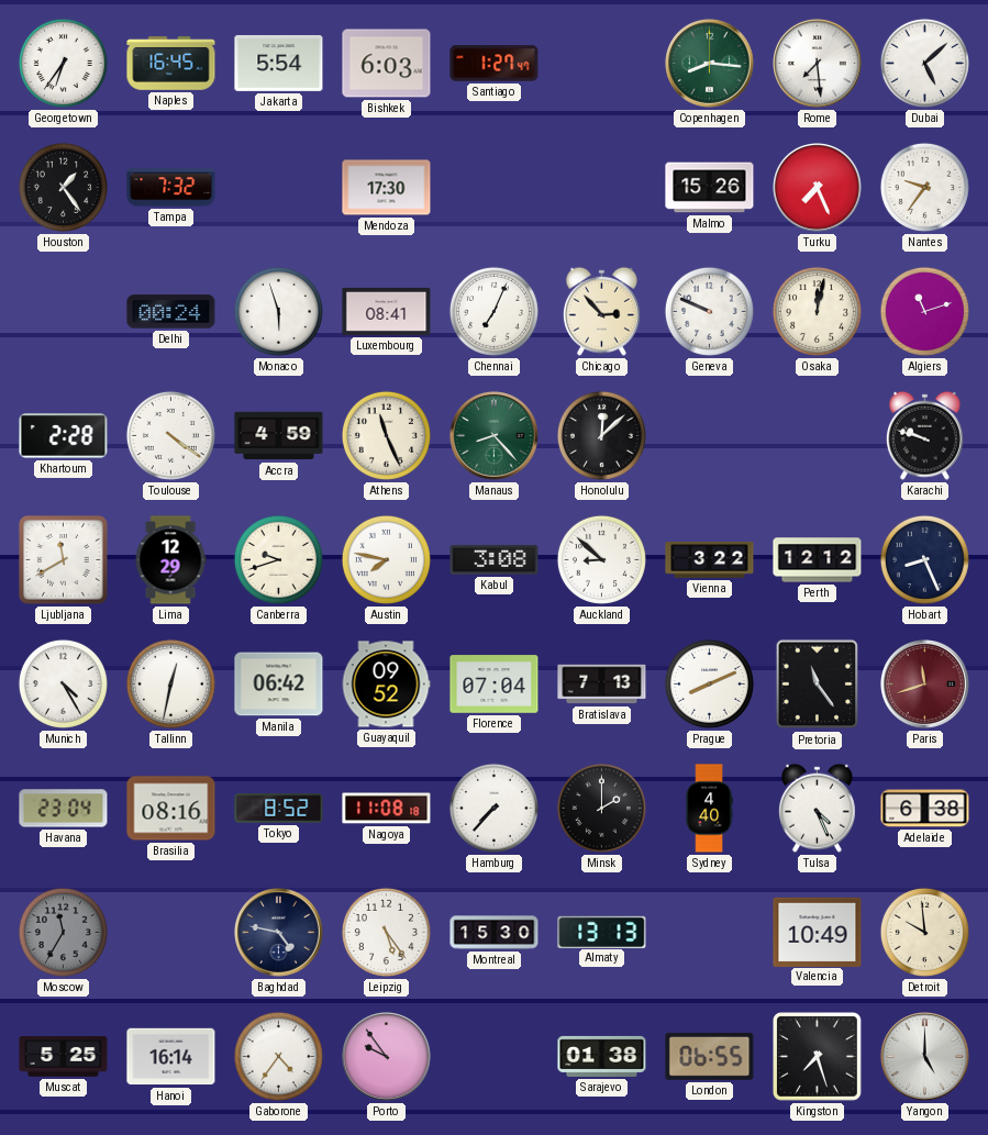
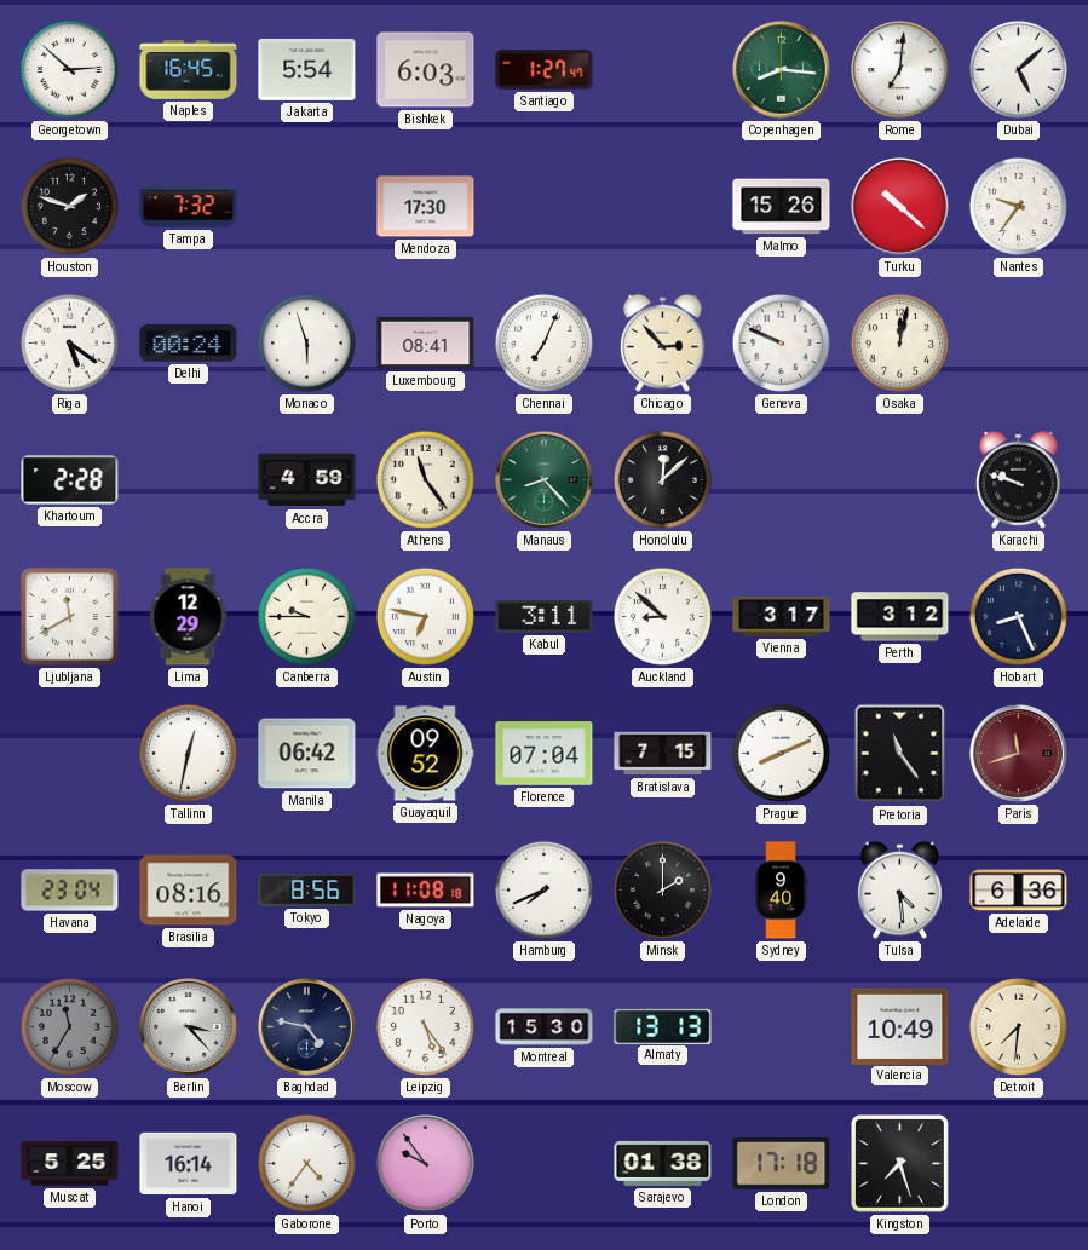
Georgetown: 6:36 -> 2:52 (69, 69)
Rome: 7:29 -> 7:01 (900, 70)
Houston: 1:24 -> 1:48 (69, 206)
Turku: 7:26 -> 10:22 (900, 207)
Riga: none -> 5:21 (69, 342)
Algiers: 11:12 -> none (924, 311)
Toulouse: 4:21 -> none (170, 435)
Athens: 11:26 -> 11:24 (425, 479)
Canberra: 9:42 -> 9:45 (306, 616)
Austin: 7:47 -> 6:47 (425, 616)
Kabul: 3:08 -> 3:11 (545, 616)
Vienna: 3:22 -> 3:17 (782, 617)
Perth: 12:12 -> 3:12 (900, 617)
Munich: 4:25 -> none (63, 683)
Bratislava: 7:13 -> 7:15 (663, 754)
Tokyo: 8:52 -> 8:56 (307, 891)
Hamburg: 7:37 -> 7:41 (543, 889)
Sydney: 4:40 -> 9:40 (781, 891)
Tulsa: 4:26 -> 4:29 (899, 889)
Adelaide: 6:38 -> 6:36 (1019, 891)
Berlin: none -> 3:23 (189, 1027)
Detroit: 9:59 -> 7:31 (1018, 1026)
London: 06:55 -> 17:18 (782, 1163)
Yangon: 5:00 -> none (925, 1057)
